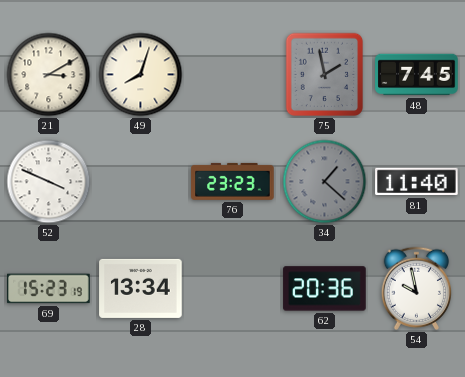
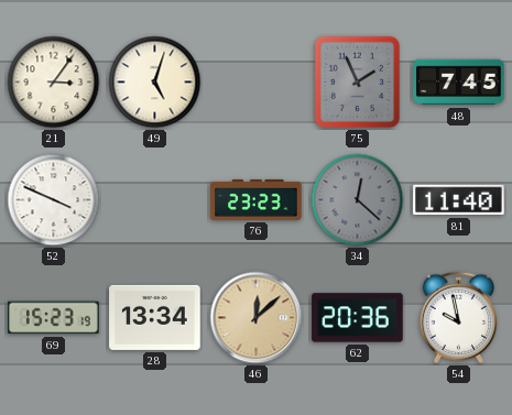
21: 3:10 -> 3:06 (54, 83)
49: 8:03 -> 5:03 (155, 83)
75: 1:58 -> 1:56 (357, 83)
34: 1:22 -> 12:22 (358, 200)
46: none -> 12:08 (257, 318)
